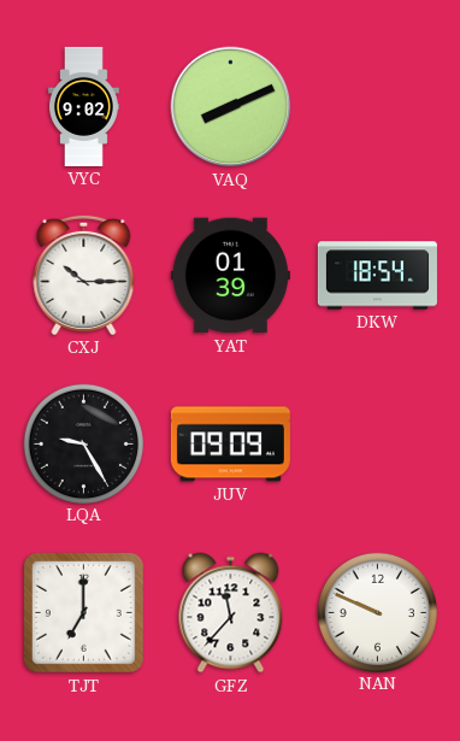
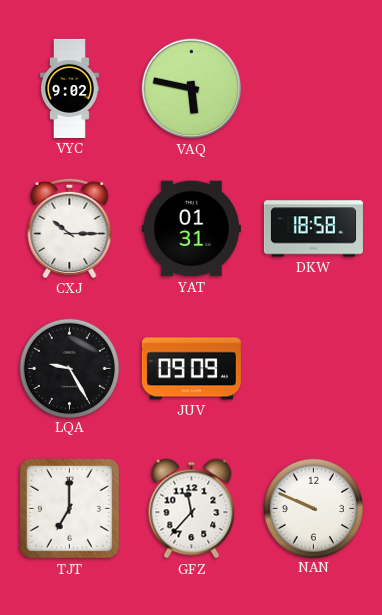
VAQ: 8:11 -> 5:47 (192, 89)
YAT: 01:39 -> 01:31 (191, 229)
DKW: 18:54 -> 18:58 (313, 229)
